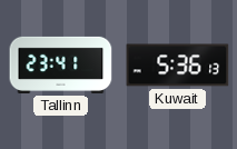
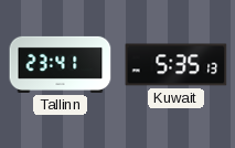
Kuwait: 5:36 -> 5:35 (177, 65)
